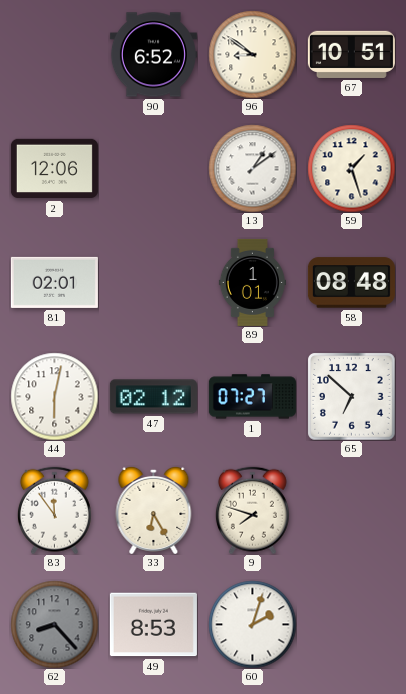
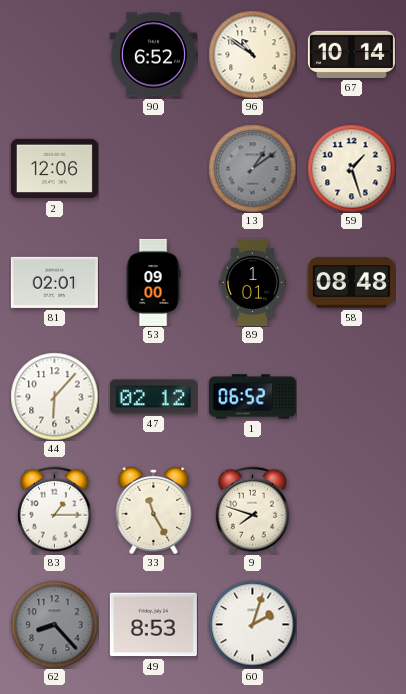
96: 8:51 -> 10:51 (252, 54)
67: 10:51 -> 10:14 (351, 54)
13 dial: white -> grey (252, 168)
53: none -> 09:00 (153, 282)
44: 6:02 -> 6:07 (54, 396)
1: 07:27 -> 06:52 (252, 397)
65: 6:52 -> none (351, 396)
83: 11:54 -> 1:15 (54, 510)
33: 6:25 -> 11:25 (154, 510)
